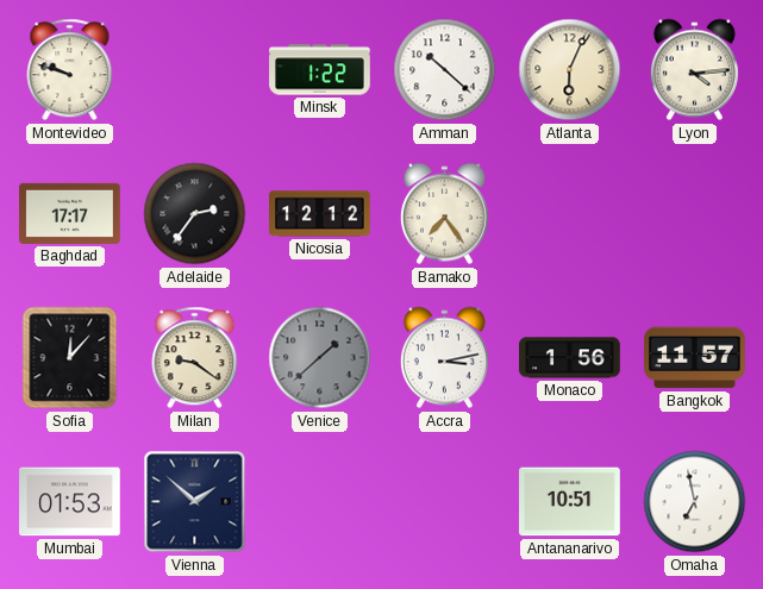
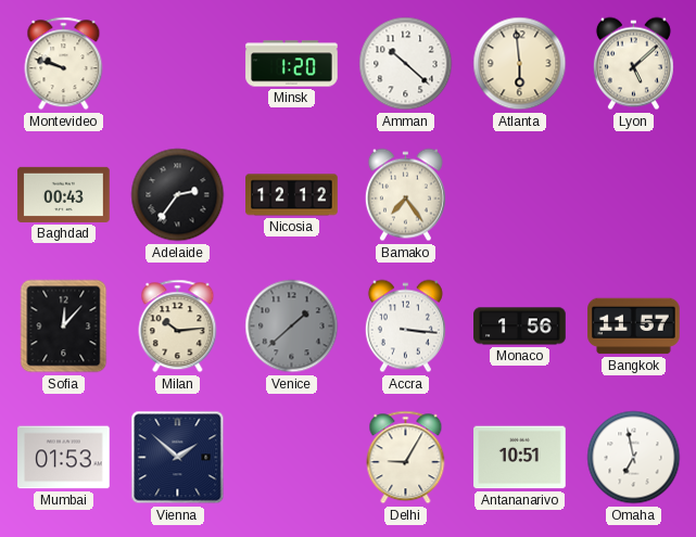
Minsk: 1:22 -> 1:20 (292, 64)
Atlanta: 6:04 -> 5:59 (520, 64)
Lyon: 4:14 -> 5:08 (633, 64)
Baghdad: 17:17 -> 00:43 (64, 194)
Milan: 9:21 -> 10:14 (178, 327)
Accra: 3:13 -> 3:16 (405, 327)
Delhi: none -> 9:05 (406, 458)
